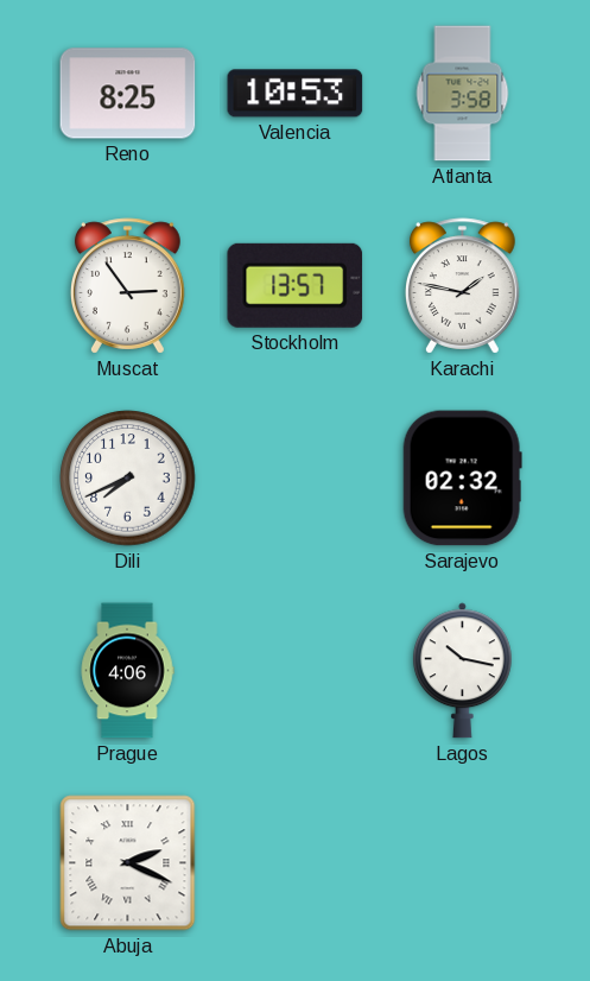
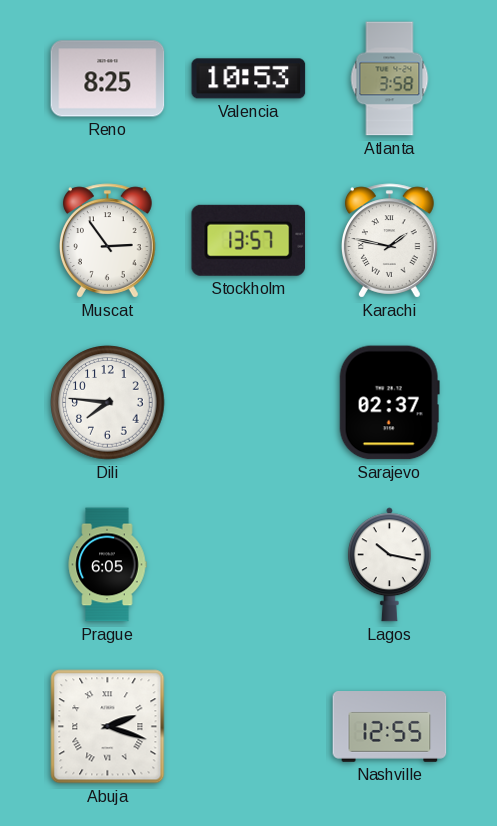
Dili: 7:41 -> 7:46 (108, 403)
Sarajevo: 02:32 -> 02:37 (389, 403)
Prague: 4:06 -> 6:05 (107, 565)
Abuja: 2:19 -> 2:18 (108, 727)
Nashville: none -> 12:55 (390, 727)
